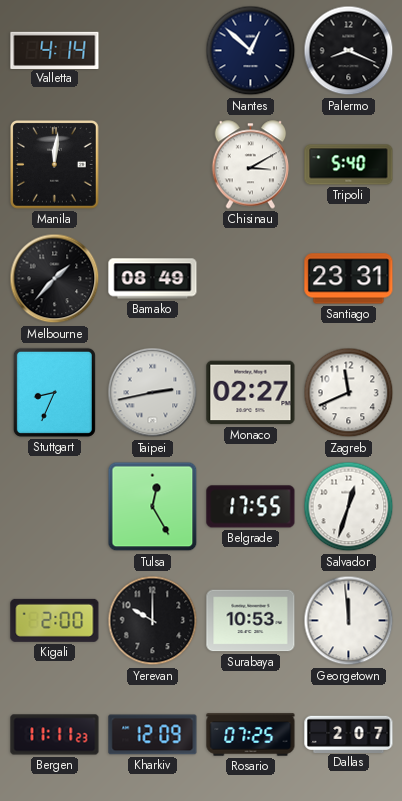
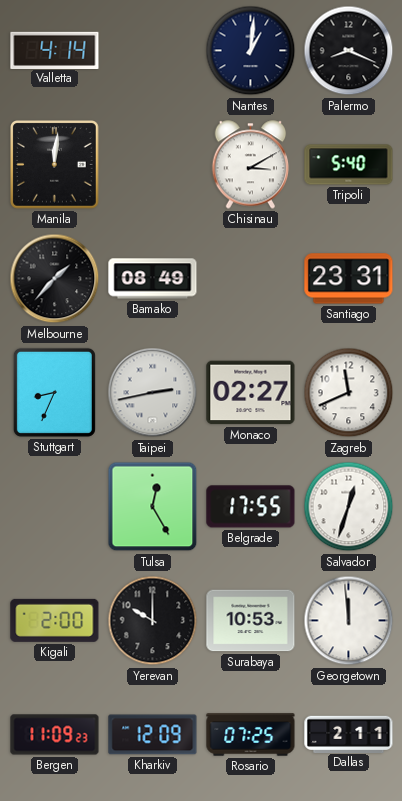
Nantes: 12:52 -> 1:01 (251, 51)
Bergen: 11:11 -> 11:09 (55, 735)
Dallas: 2:07 -> 2:11 (349, 734)
